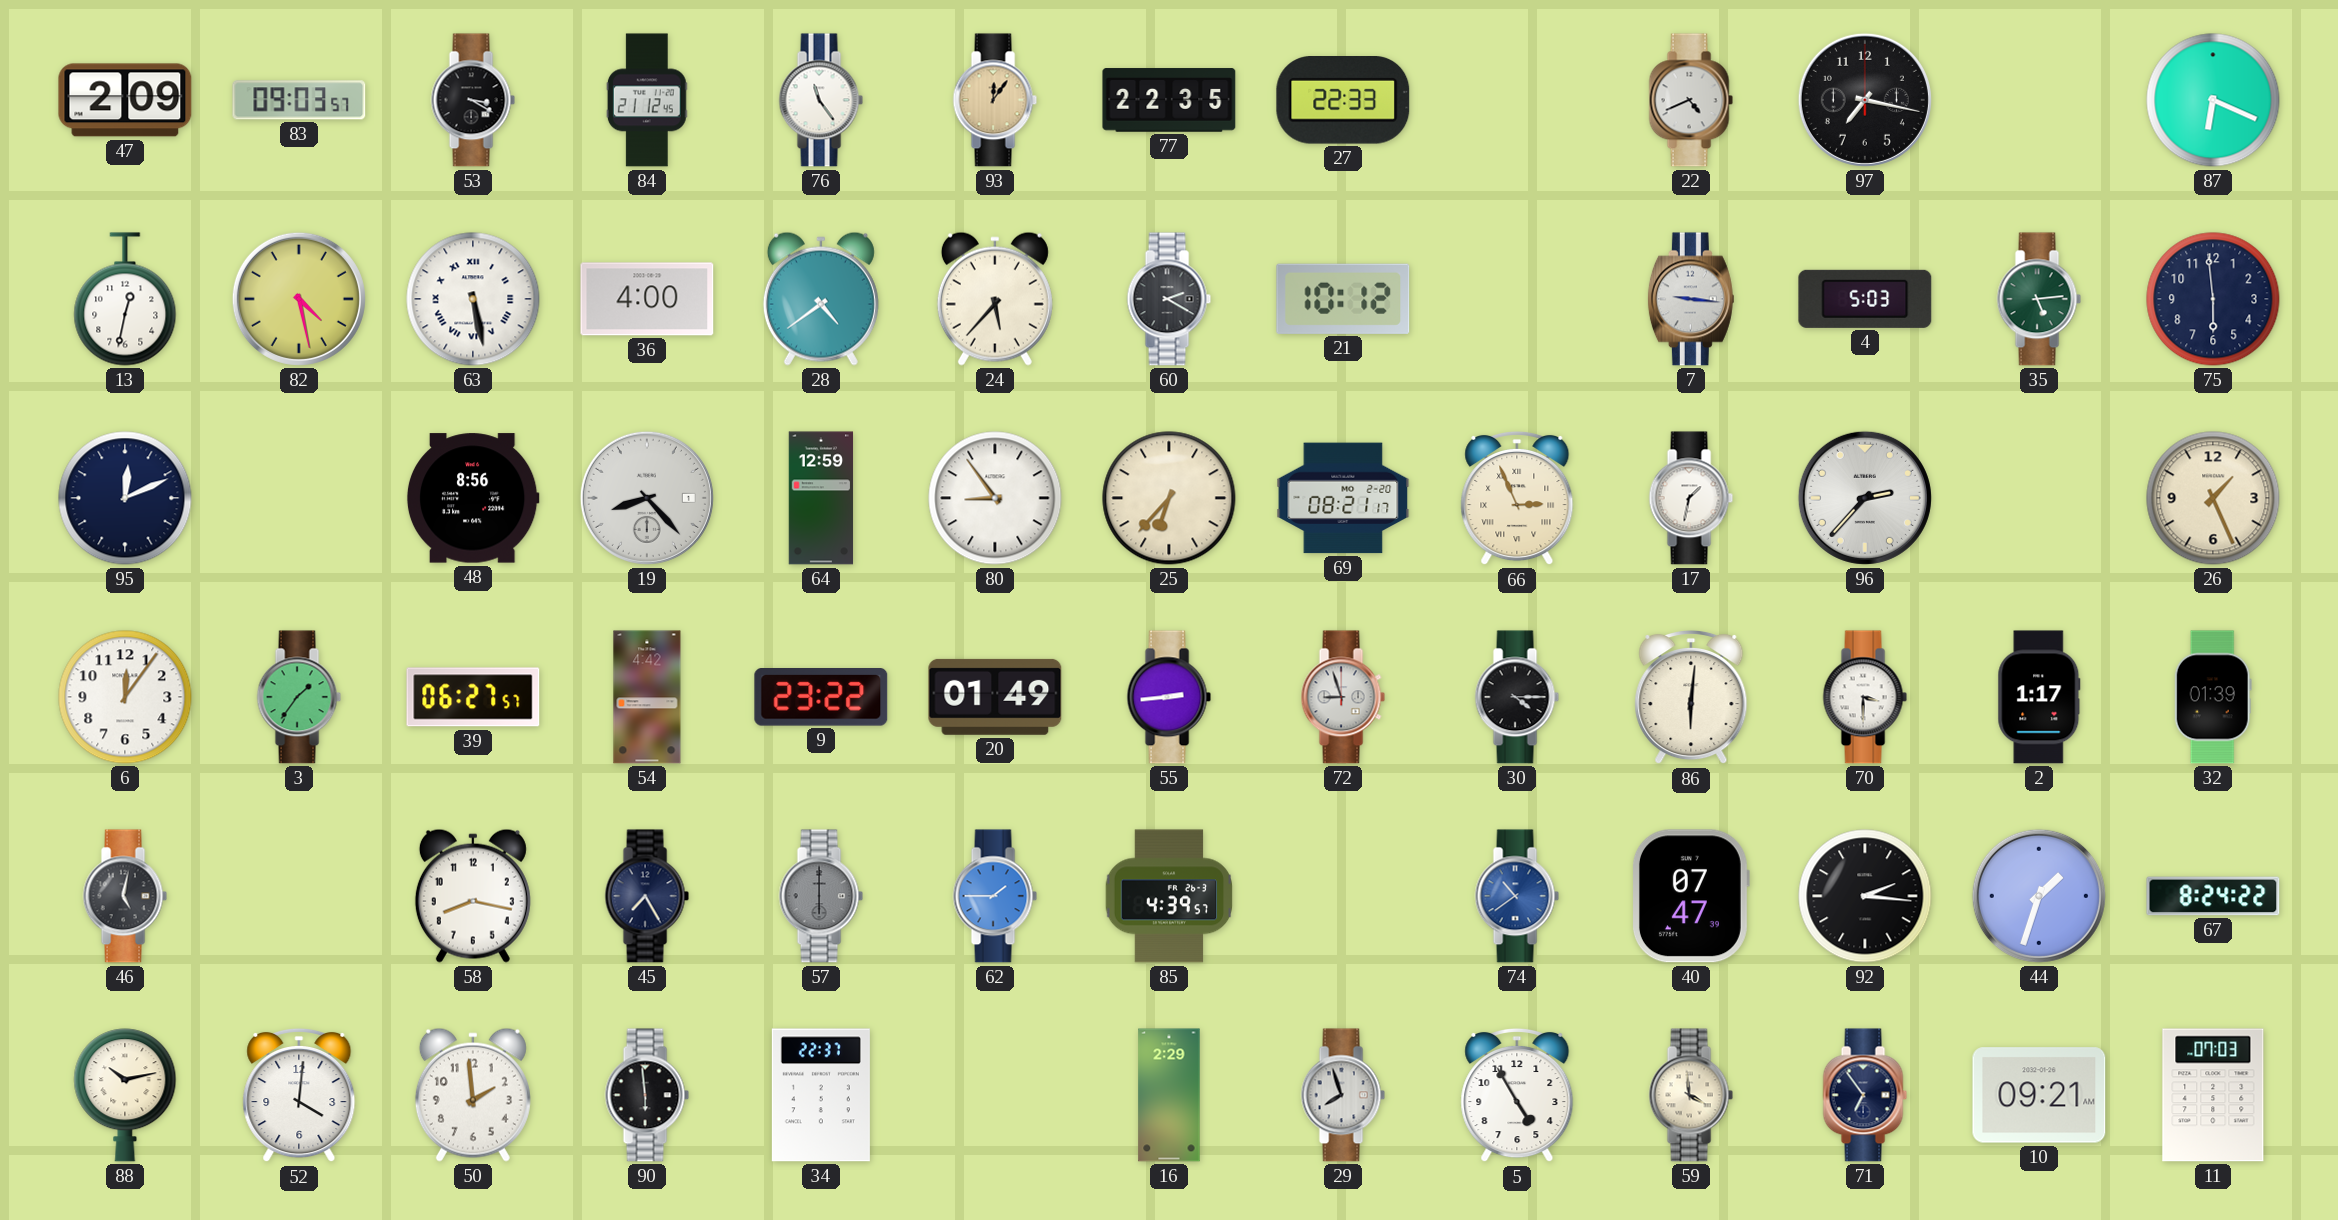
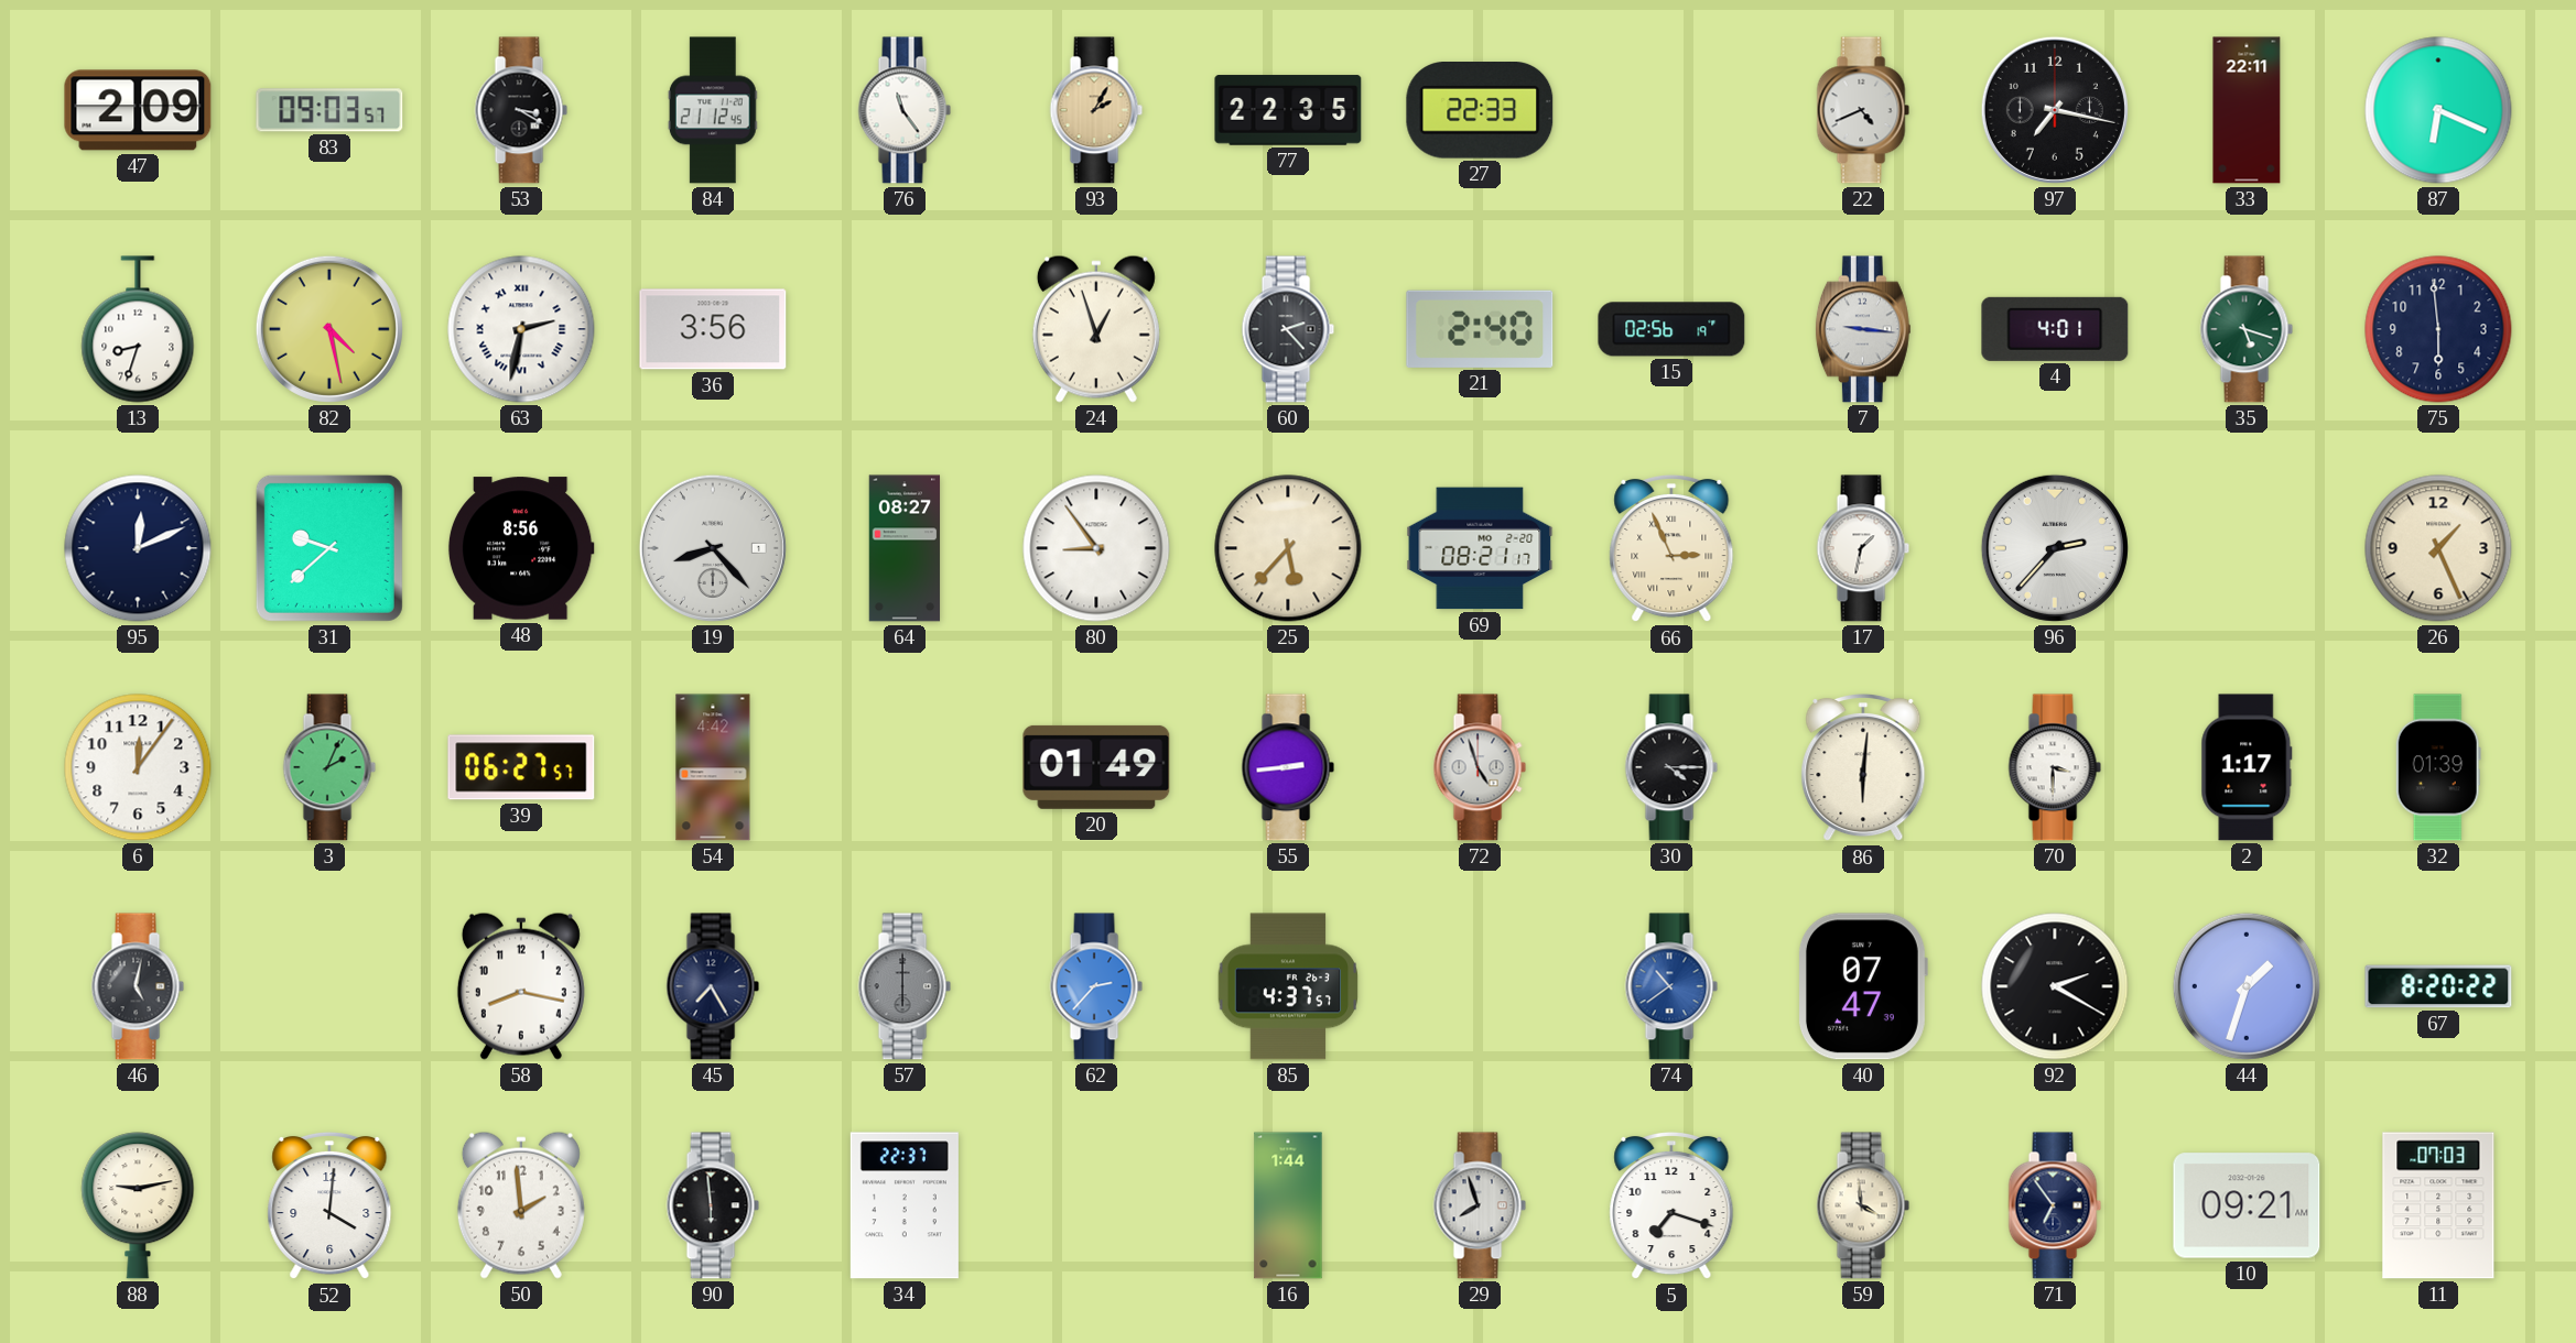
93: 12:06 -> 2:05 (1096, 110)
33: none -> 22:11 (2247, 110)
13: 12:32 -> 8:33 (138, 329)
63: 5:28 -> 2:32 (521, 329)
36: 4:00 -> 3:56 (713, 329)
28: 4:39 -> none (821, 299)
24: 5:37 -> 12:57 (1096, 329)
60: 2:20 -> 2:23 (1288, 329)
21: 10:12 -> 2:40 (1480, 329)
15: none -> 02:56 (1671, 329)
4: 5:03 -> 4:01 (2055, 329)
35: 5:14 -> 5:18 (2247, 329)
31: none -> 9:38 (329, 548)
64: 12:59 -> 08:27 (905, 548)
25: 6:37 -> 5:37 (1288, 548)
3: 1:36 -> 2:04 (329, 767)
9: 23:22 -> none (821, 697)
72: 8:57 -> 4:57 (1480, 767)
62: 1:45 -> 2:37 (1096, 986)
85: 4:39 -> 4:37 (1288, 986)
92: 2:16 -> 2:20 (2055, 986)
67: 8:24 -> 8:20 (2438, 986)
88: 10:13 -> 9:13 (138, 1205)
16: 2:29 -> 1:44 (1288, 1205)
5: 4:55 -> 7:18 (1671, 1205)
